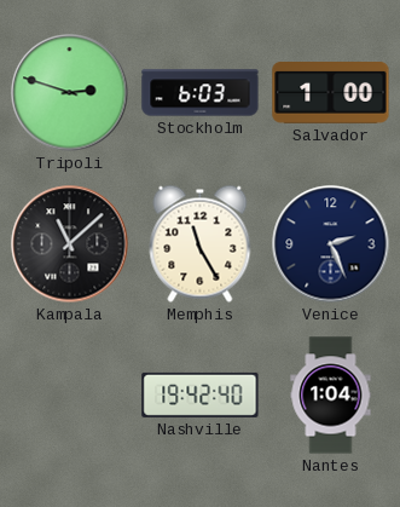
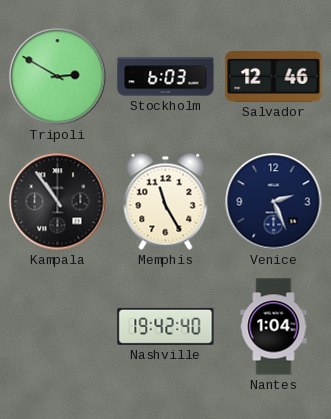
Tripoli: 2:48 -> 2:50 (58, 77)
Salvador: 1:00 -> 12:46 (274, 77)
Kampala: 11:08 -> 10:54 (58, 202)
